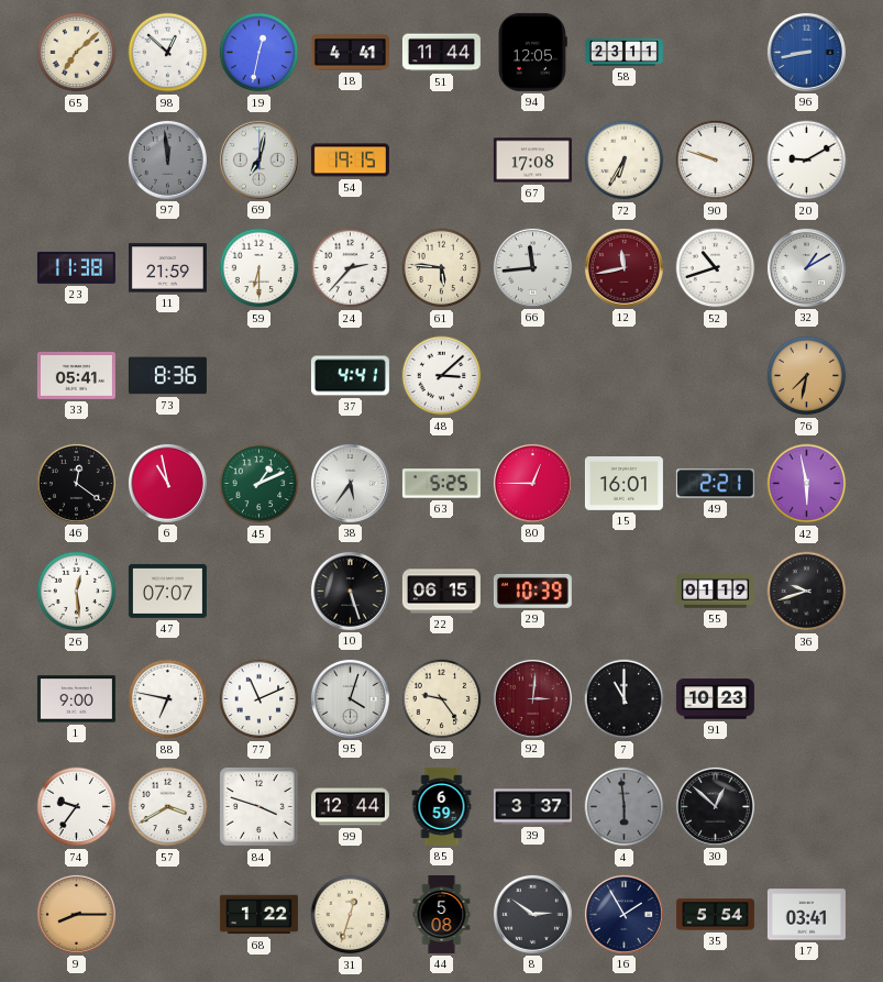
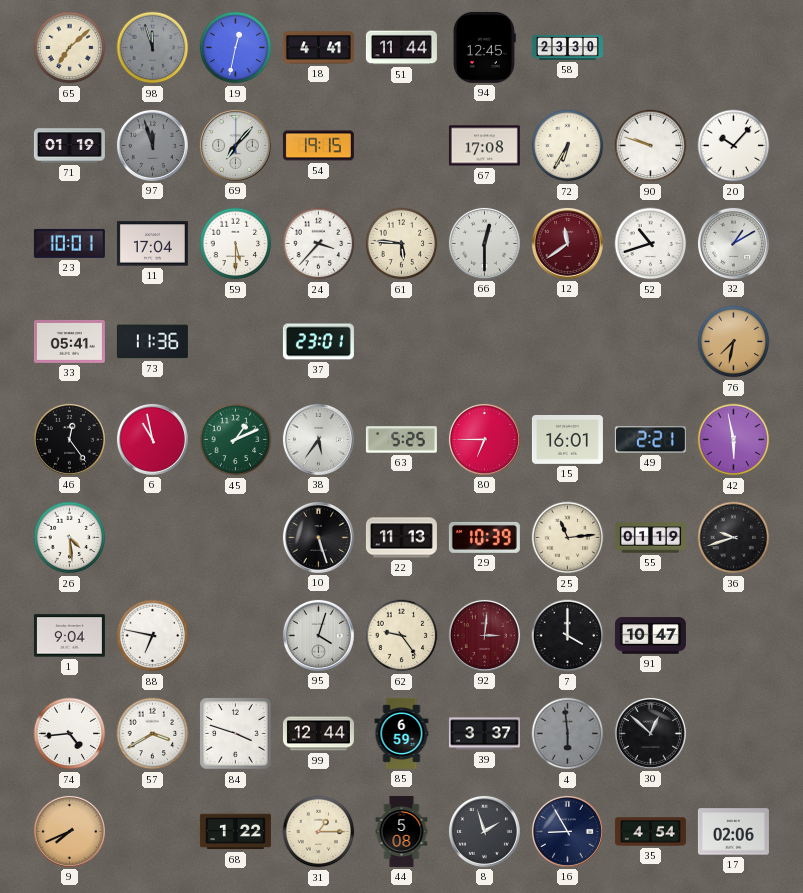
98: 12:52 -> 11:57 (153, 48)
98 dial: white -> grey (153, 48)
94: 12:05 -> 12:45 (484, 47)
58: 23:11 -> 23:30 (567, 47)
96: 8:43 -> none (806, 52)
71: none -> 01:19 (69, 146)
97: 11:59 -> 11:57 (152, 145)
69: 7:02 -> 7:07 (235, 145)
20: 9:10 -> 10:07 (734, 146)
23: 11:38 -> 10:01 (69, 243)
11: 21:59 -> 17:04 (152, 244)
59: 6:30 -> 5:30 (236, 244)
24: 2:37 -> 3:37 (319, 244)
66: 11:44 -> 12:30 (484, 243)
12: 11:43 -> 11:39 (567, 243)
73: 8:36 -> 11:36 (152, 342)
37: 4:41 -> 23:01 (318, 342)
48: 3:08 -> none (442, 376)
46: 12:21 -> 12:24 (69, 439)
80: 12:45 -> 6:45 (484, 439)
26: 12:29 -> 4:29 (70, 538)
47: 07:07 -> none (167, 591)
22: 06:15 -> 11:13 (401, 538)
25: none -> 11:14 (568, 538)
1: 9:00 -> 9:04 (69, 636)
77: 11:11 -> none (260, 699)
7: 11:00 -> 4:00 (568, 636)
91: 10:23 -> 10:47 (650, 636)
74: 9:36 -> 4:44 (70, 734)
9: 8:15 -> 7:41 (69, 831)
31: 12:33 -> 1:15 (319, 832)
8: 2:51 -> 1:57 (484, 831)
16: 1:55 -> 8:55 (567, 831)
35: 5:54 -> 4:54 (650, 832)
17: 03:41 -> 02:06 (733, 832)
